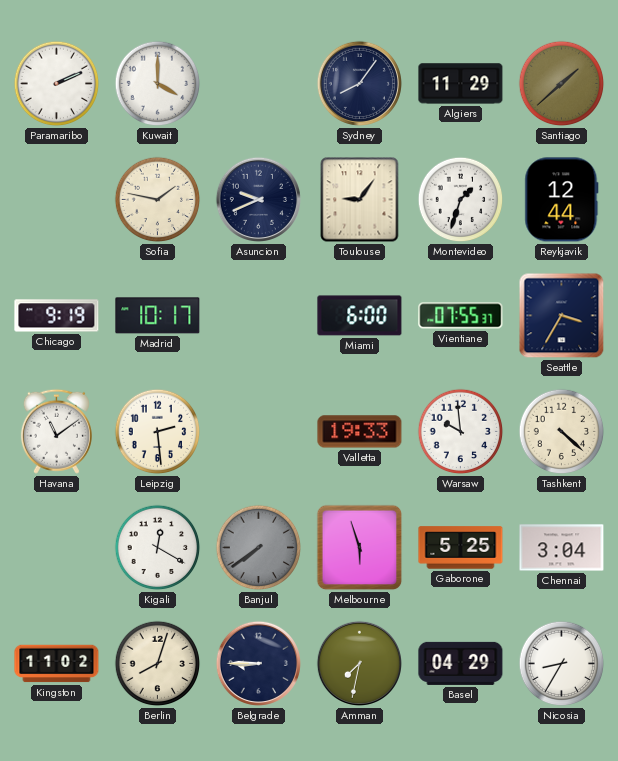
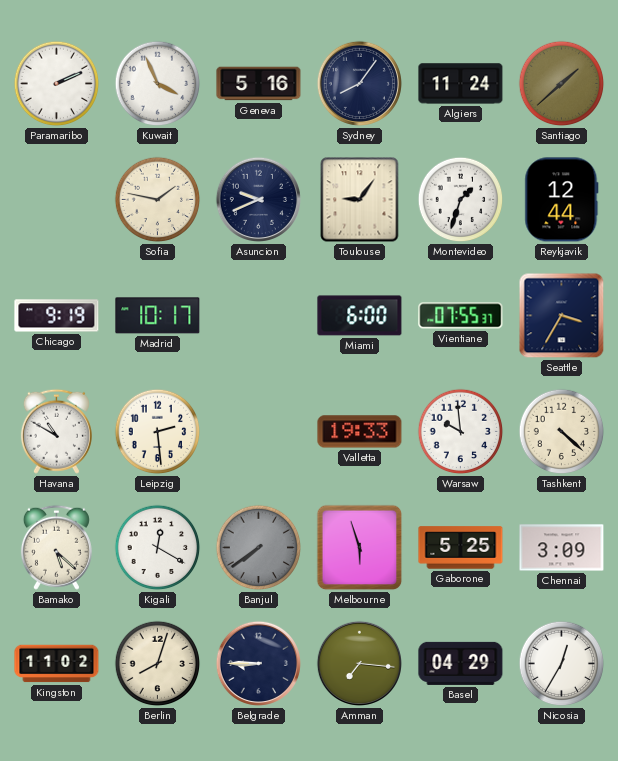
Kuwait: 4:00 -> 3:56 (158, 84)
Geneva: none -> 5:16 (259, 84)
Algiers: 11:29 -> 11:24 (461, 84)
Havana: 11:09 -> 10:50 (56, 431)
Bamako: none -> 5:22 (56, 547)
Chennai: 3:04 -> 3:09 (562, 548)
Amman: 7:32 -> 7:16 (359, 663)
Nicosia: 8:35 -> 12:35 (562, 664)
